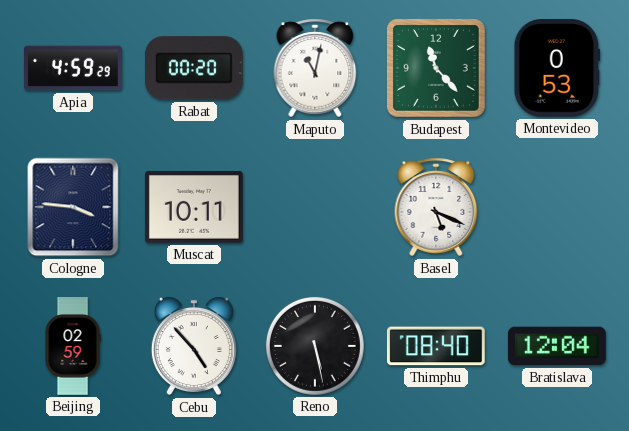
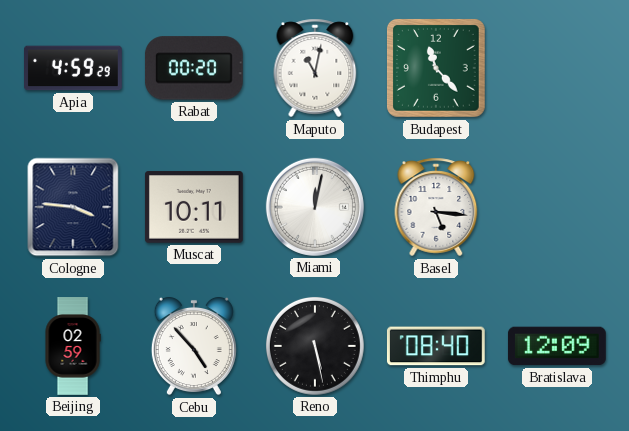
Montevideo: 0:53 -> none (557, 69)
Miami: none -> 12:02 (315, 207)
Basel: 5:19 -> 5:16 (436, 207)
Bratislava: 12:04 -> 12:09 (557, 346)
